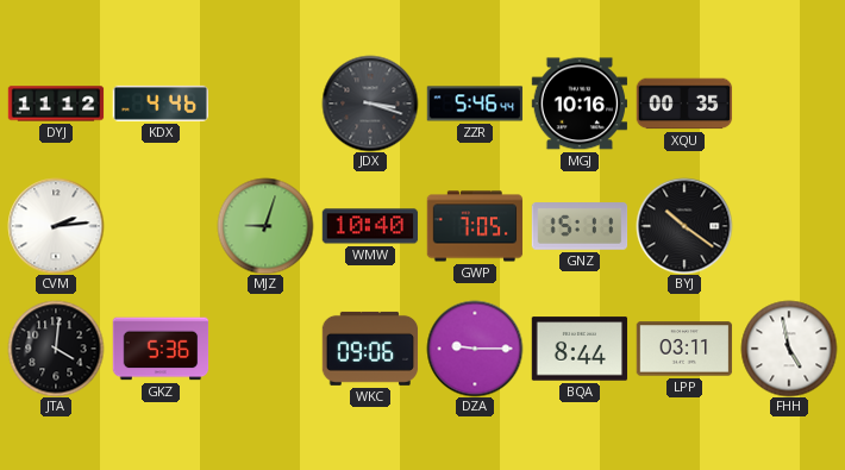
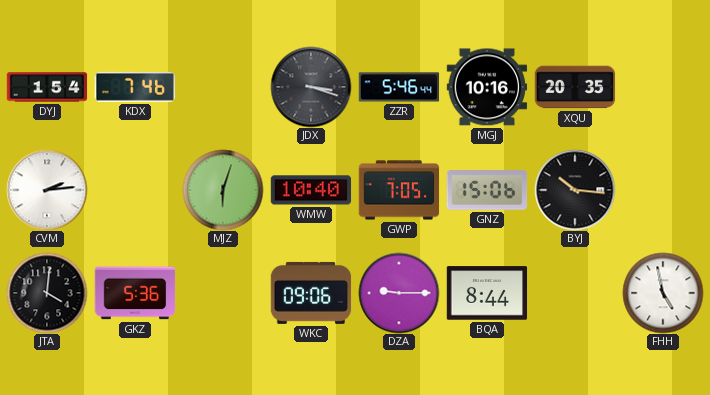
DYJ: 11:12 -> 1:54 (47, 87)
KDX: 4:46 -> 7:46 (134, 87)
XQU: 00:35 -> 20:35 (575, 87)
MJZ: 9:03 -> 6:03 (223, 190)
GNZ: 15:11 -> 15:06 (487, 190)
BYJ: 10:21 -> 10:16 (575, 190)
LPP: 03:11 -> none (684, 349)
